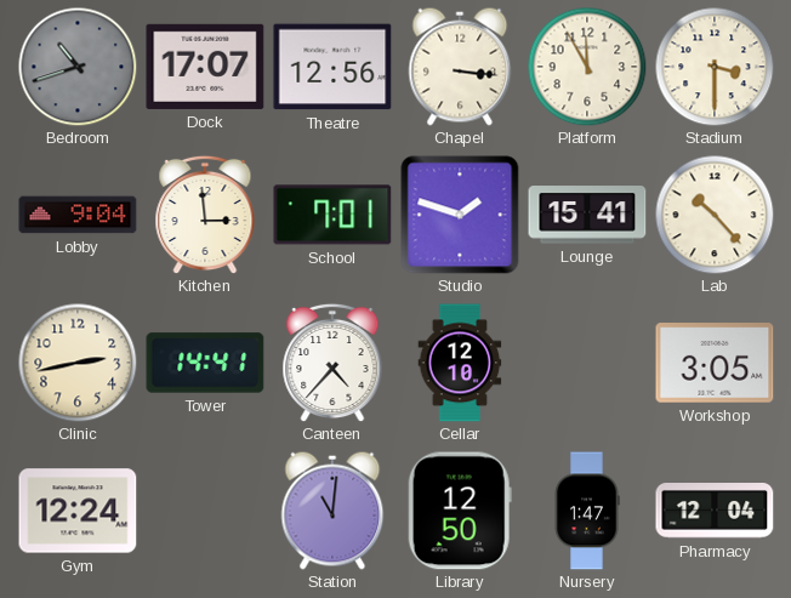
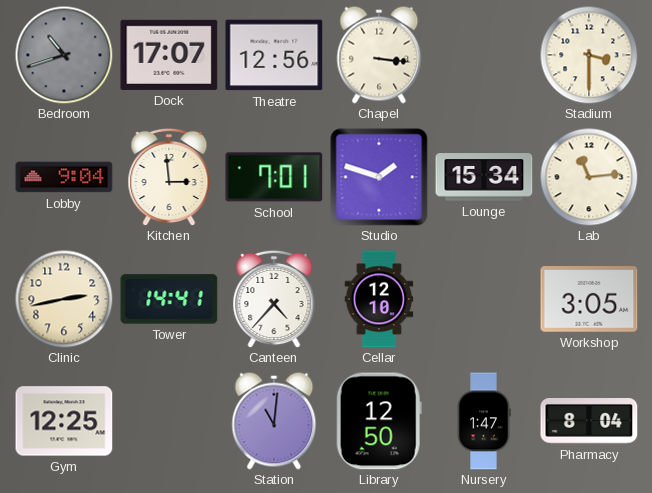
Platform: 11:55 -> none (587, 67)
Lounge: 15:41 -> 15:34 (484, 177)
Lab: 10:23 -> 11:14 (589, 177)
Gym: 12:24 -> 12:25 (64, 421)
Pharmacy: 12:04 -> 8:04 (589, 422)
